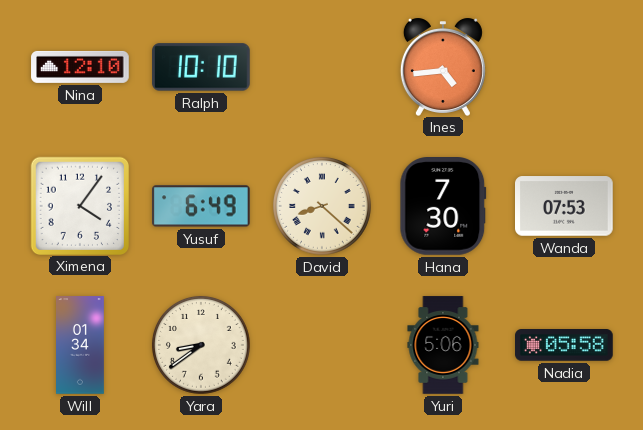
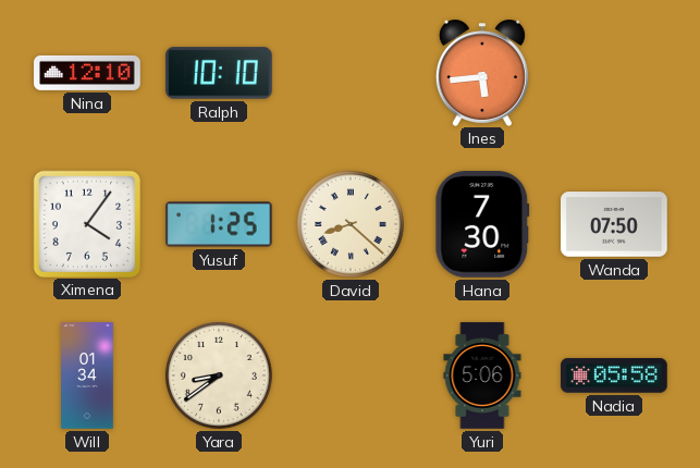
Ines: 4:44 -> 5:44 (482, 73)
Yusuf: 6:49 -> 1:25 (220, 224)
Wanda: 07:53 -> 07:50 (614, 224)
